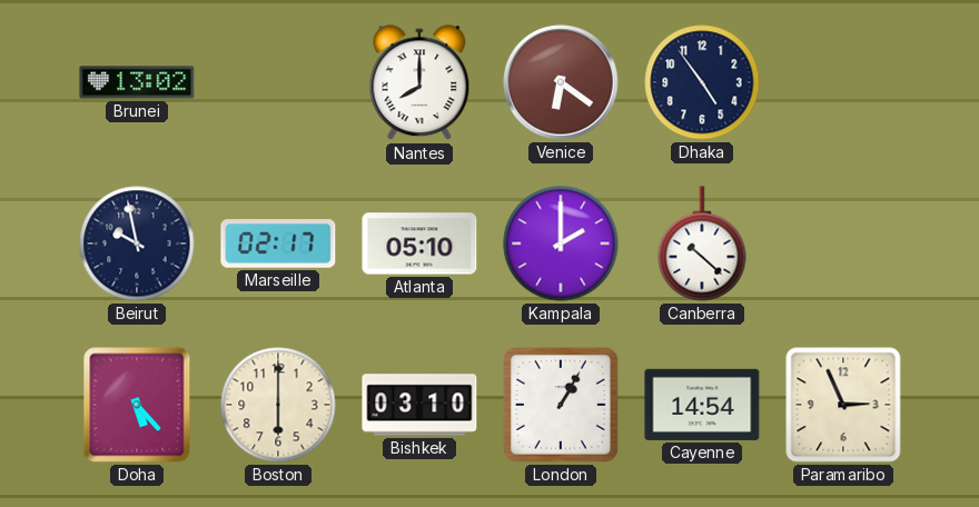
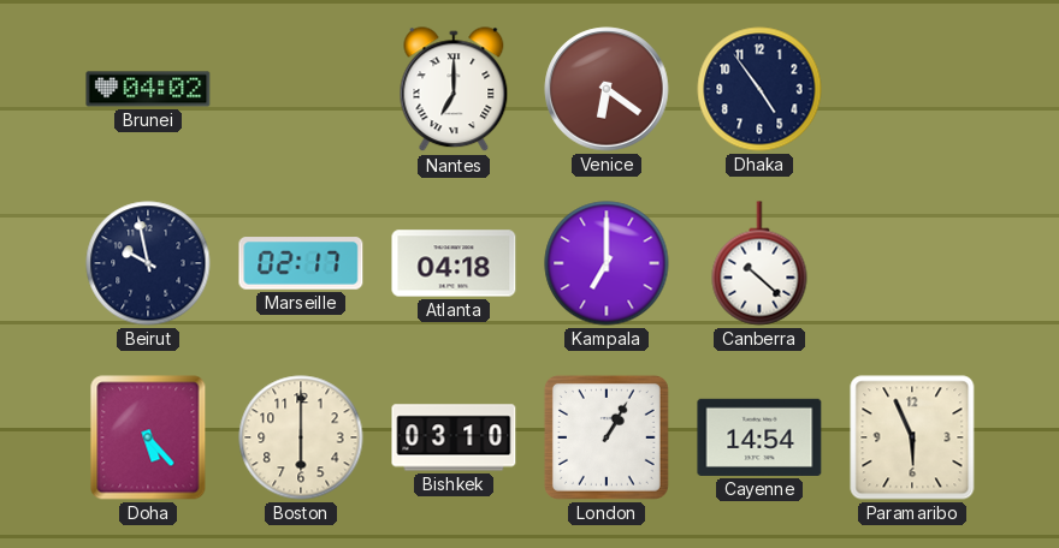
Brunei: 13:02 -> 04:02 (148, 89)
Nantes: 8:00 -> 7:00 (454, 90)
Atlanta: 05:10 -> 04:18 (454, 263)
Kampala: 2:00 -> 7:00 (607, 263)
Paramaribo: 2:56 -> 5:56 (912, 437)
